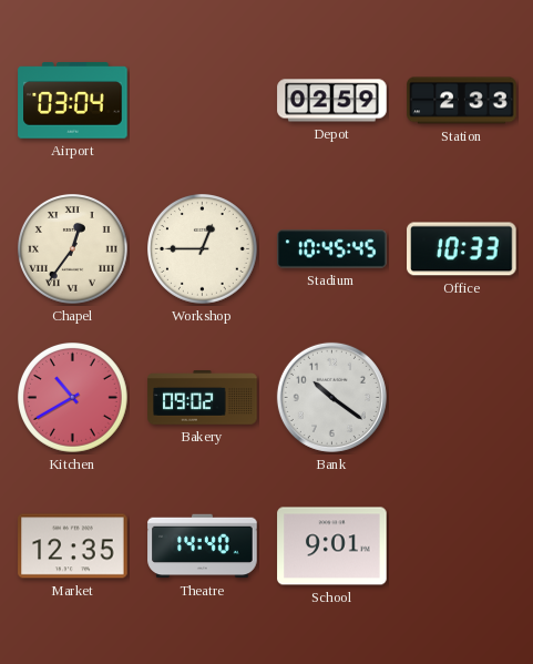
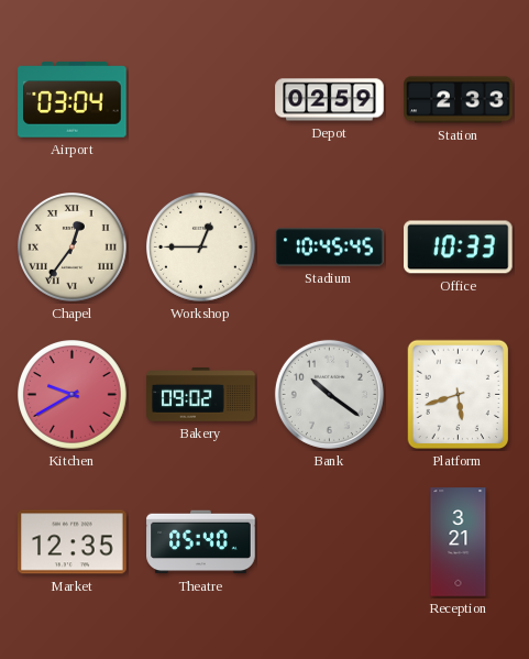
Kitchen: 10:40 -> 9:40 (73, 395)
Platform: none -> 5:42 (459, 395)
Theatre: 14:40 -> 05:40 (201, 542)
School: 9:01 -> none (332, 546)
Reception: none -> 3:21 (459, 542)
